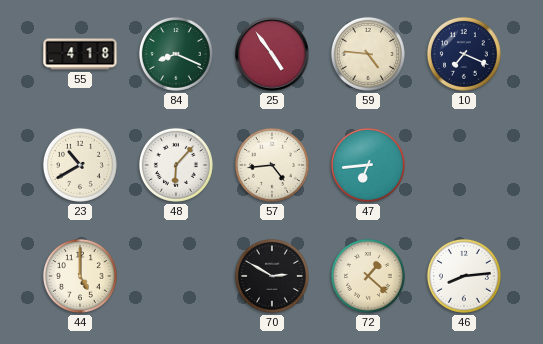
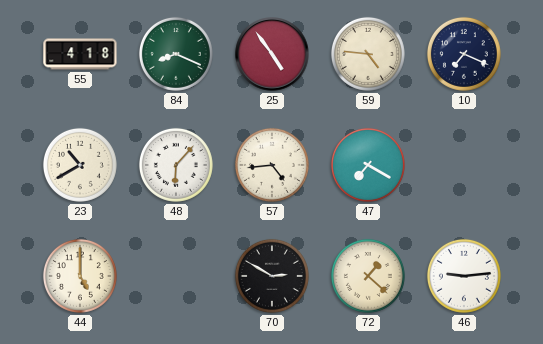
47: 6:44 -> 7:20 (368, 165)
46: 8:14 -> 9:14 (464, 276)
